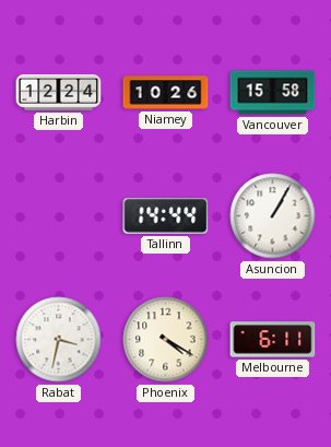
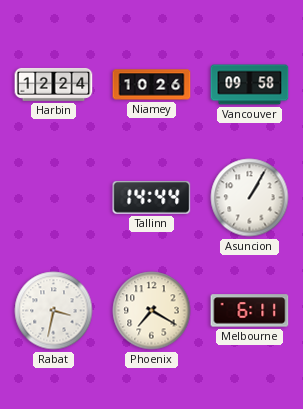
Vancouver: 15:58 -> 09:58 (250, 85)
Phoenix: 4:20 -> 7:20 (152, 311)
